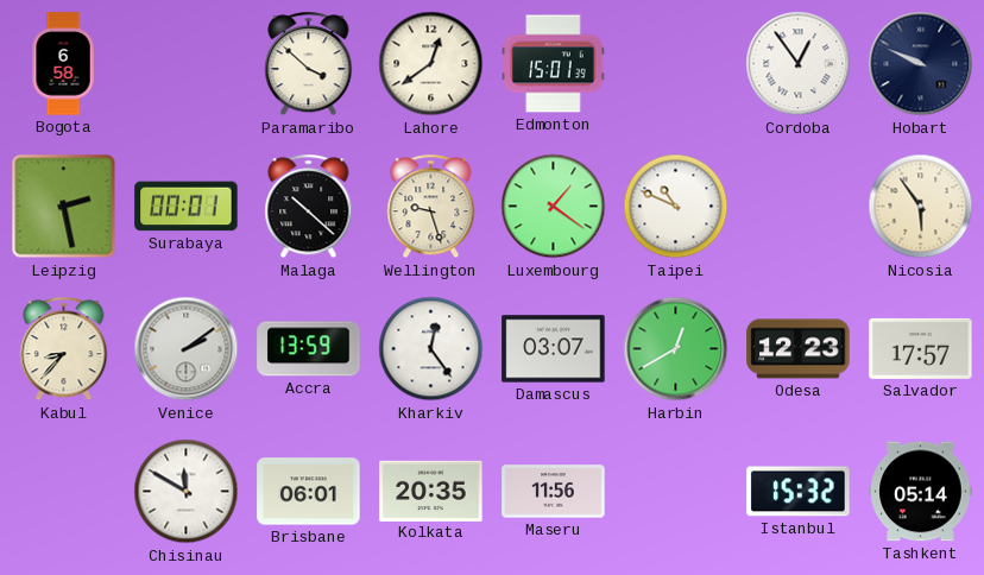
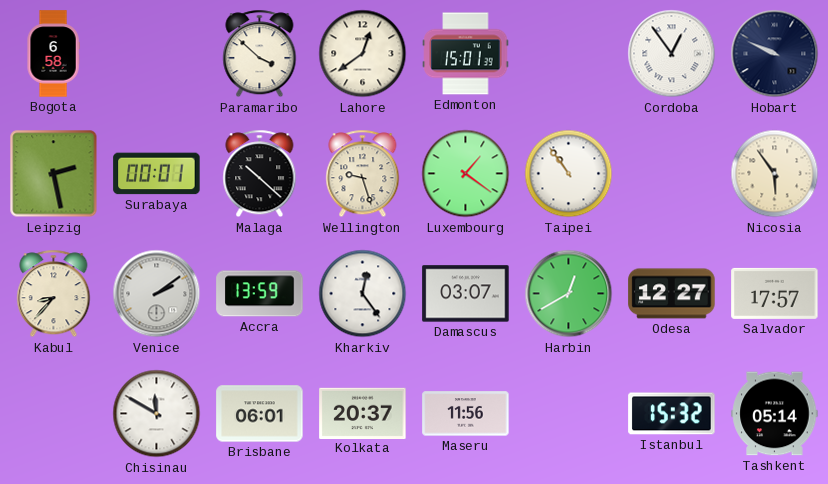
Taipei: 10:49 -> 10:54 (569, 174)
Odesa: 12:23 -> 12:27 (672, 294)
Kolkata: 20:35 -> 20:37 (363, 413)
